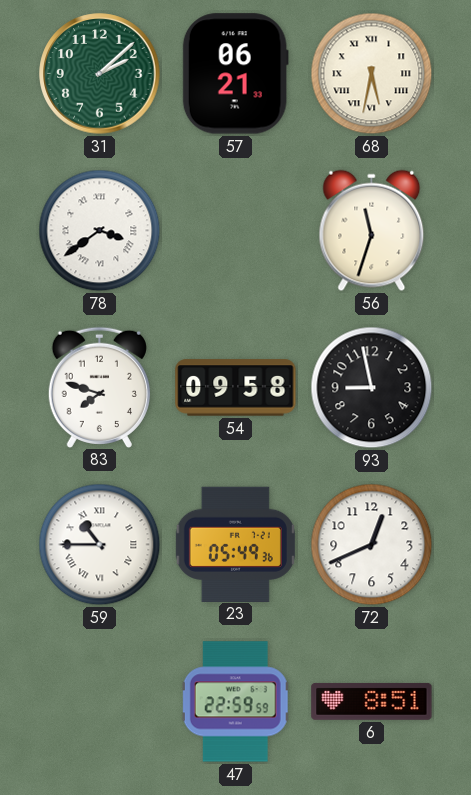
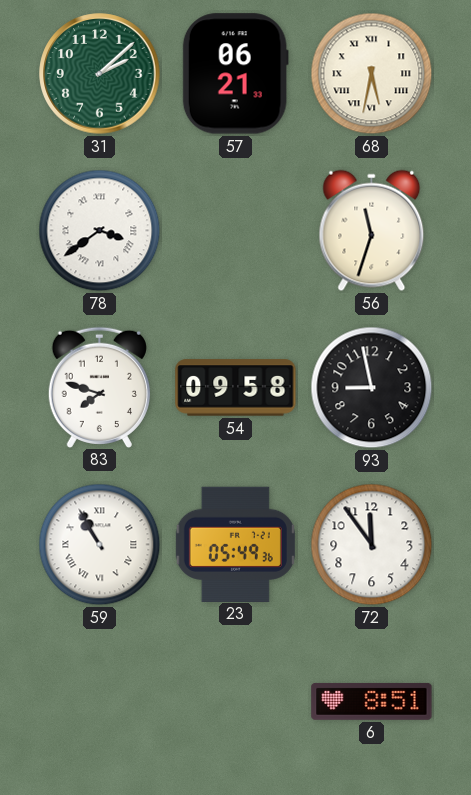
59: 10:45 -> 10:55 (100, 545)
72: 12:41 -> 11:54 (372, 545)
47: 22:59 -> none (236, 702)
